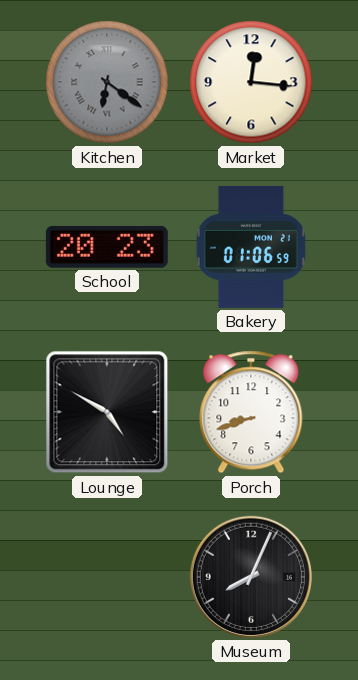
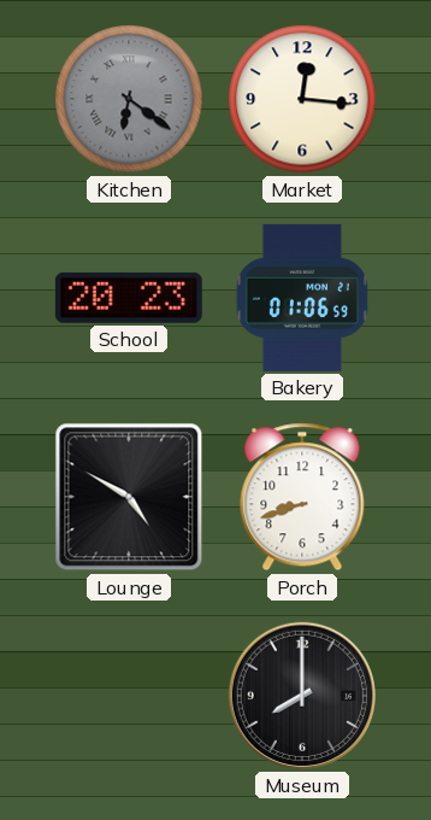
Museum: 8:04 -> 8:00 (302, 696)
